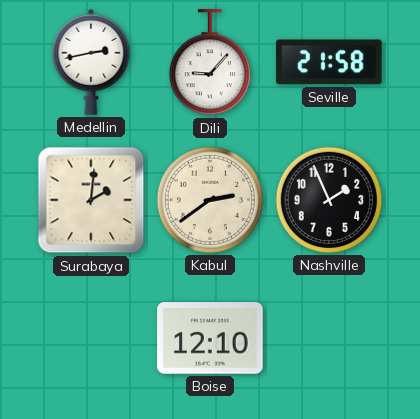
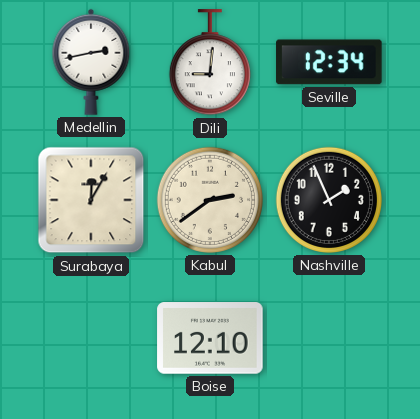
Dili: 9:07 -> 9:01 (210, 63)
Seville: 21:58 -> 12:34 (329, 62)
Surabaya: 2:01 -> 12:05 (91, 200)
